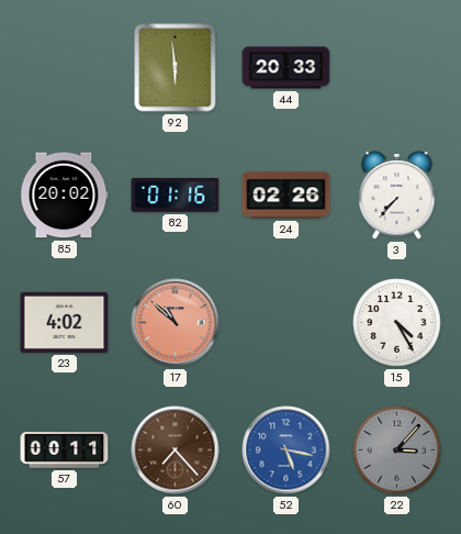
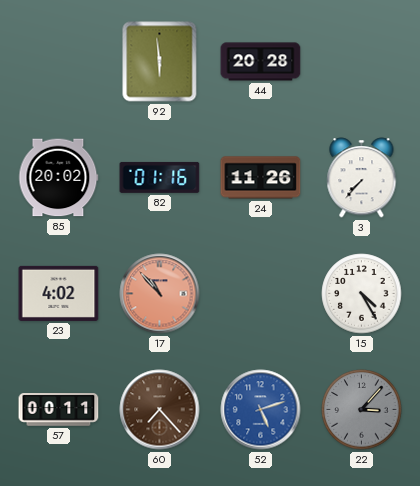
44: 20:33 -> 20:28 (261, 62)
24: 02:26 -> 11:26 (261, 178)
17: 10:52 -> 10:53 (160, 294)
52: 5:17 -> 5:12 (261, 410)
